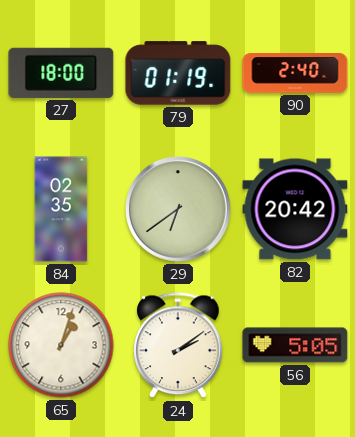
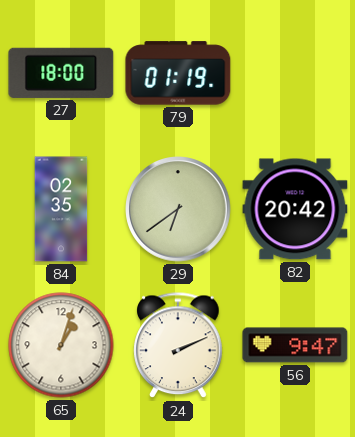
90: 2:40 -> none (295, 73)
24: 2:09 -> 2:11 (178, 346)
56: 5:05 -> 9:47 (295, 345)
